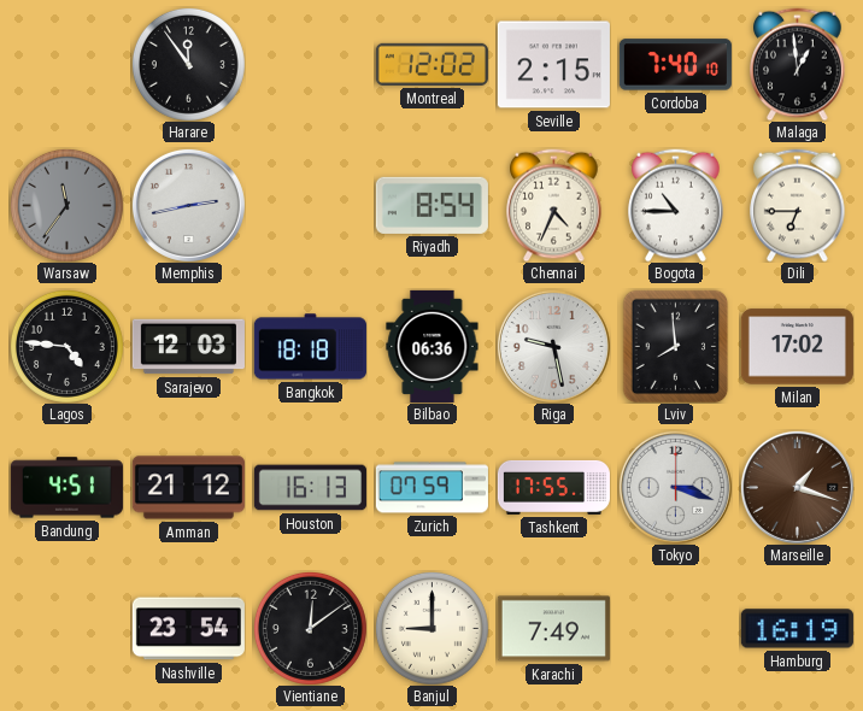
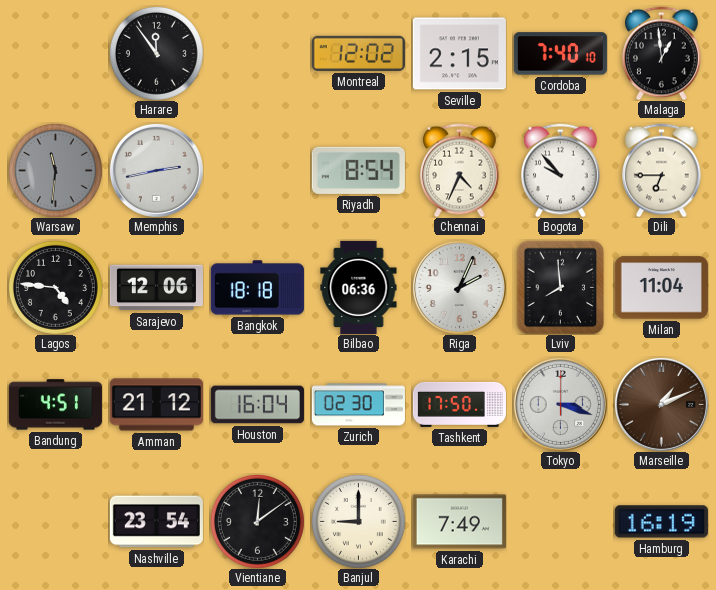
Warsaw: 11:36 -> 11:31 (55, 170)
Bogota: 10:45 -> 9:53 (561, 170)
Sarajevo: 12:03 -> 12:06 (156, 288)
Riga: 9:28 -> 2:04 (459, 287)
Milan: 17:02 -> 11:04 (661, 288)
Houston: 16:13 -> 16:04 (257, 405)
Zurich: 07:59 -> 02:30 (358, 405)
Tashkent: 17:55 -> 17:50 (459, 404)
Marseille: 1:18 -> 1:11 (661, 404)
